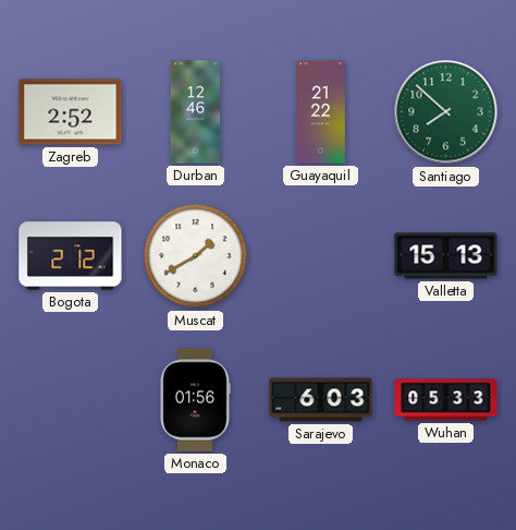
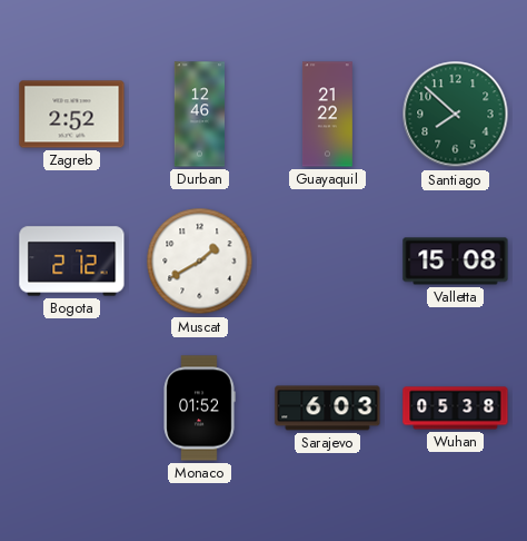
Valletta: 15:13 -> 15:08 (456, 262)
Monaco: 01:56 -> 01:52 (199, 409)
Wuhan: 05:33 -> 05:38 (456, 409)
